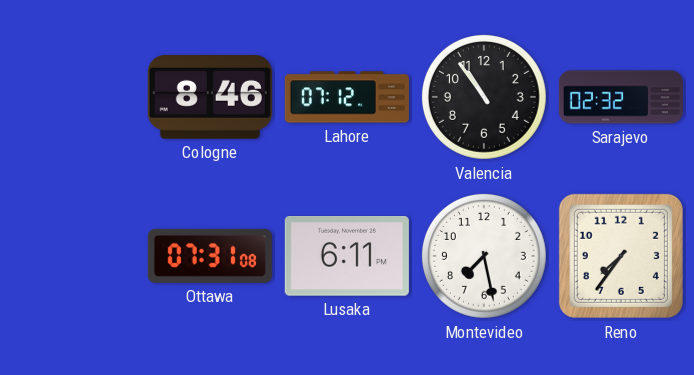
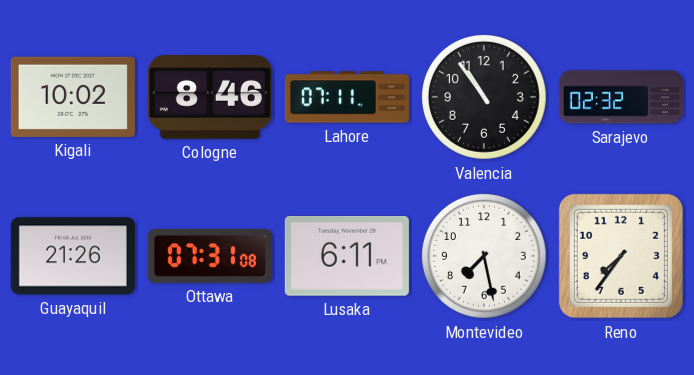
Kigali: none -> 10:02 (73, 97)
Lahore: 07:12 -> 07:11 (347, 97)
Guayaquil: none -> 21:26 (73, 256)
